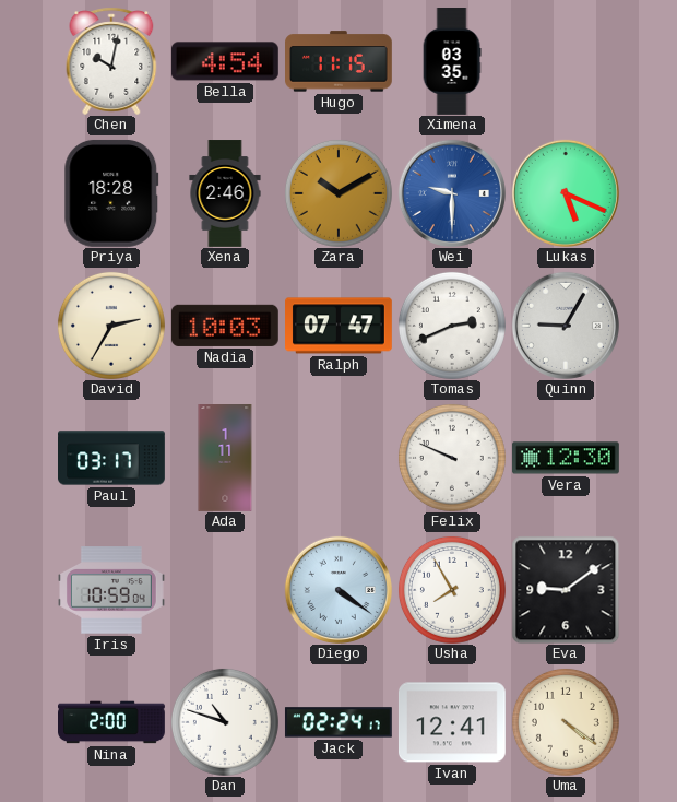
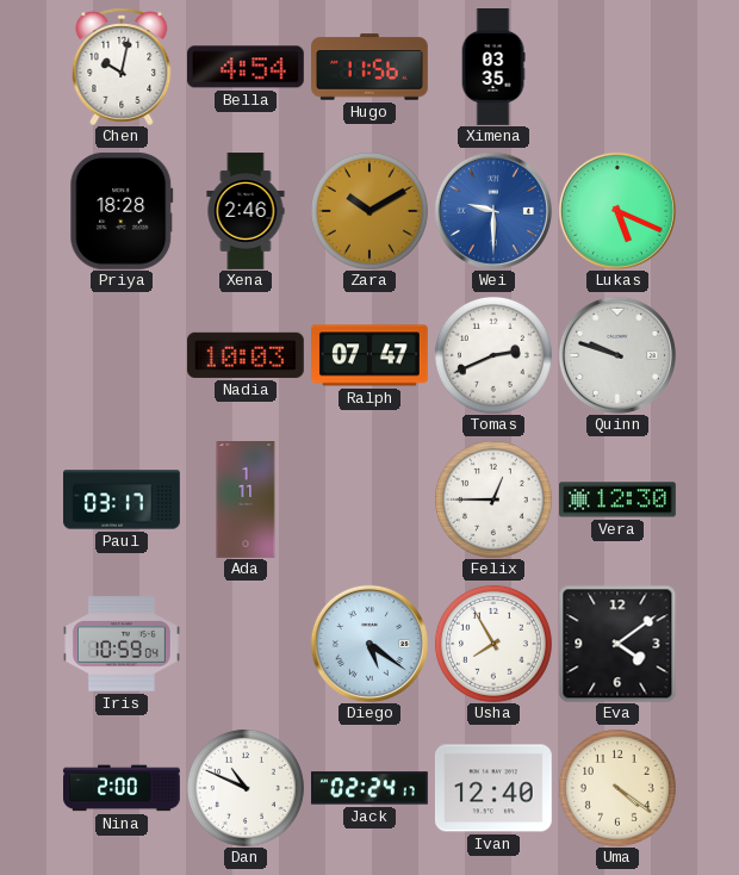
Hugo: 11:15 -> 11:56 (371, 67)
David: 2:35 -> none (111, 326)
Quinn: 9:05 -> 9:48 (617, 355)
Felix: 9:49 -> 12:45 (493, 499)
Diego: 4:21 -> 5:21 (369, 644)
Eva: 9:09 -> 4:09 (617, 644)
Dan: 10:48 -> 10:49 (246, 788)
Ivan: 12:41 -> 12:40 (493, 788)
